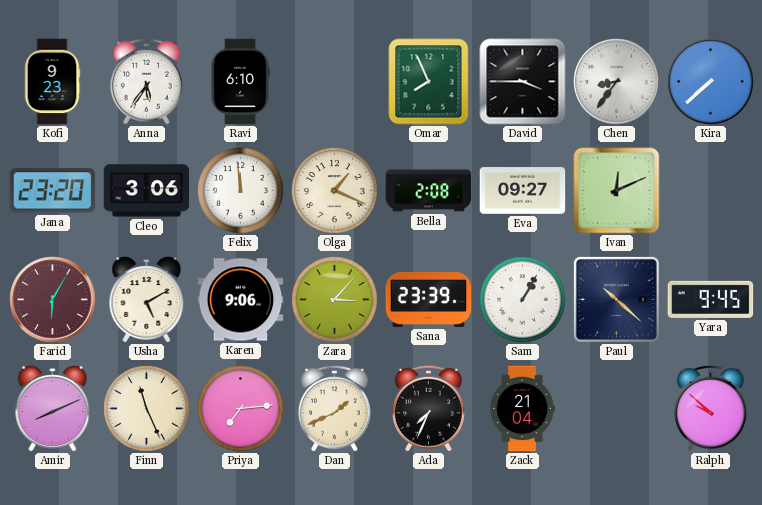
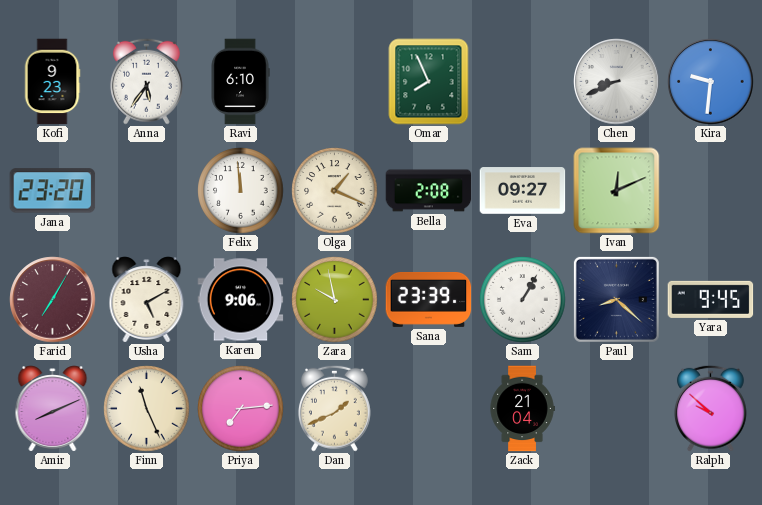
David: 3:45 -> none (523, 82)
Chen: 8:36 -> 8:41 (617, 82)
Kira: 7:38 -> 9:31 (711, 82)
Cleo: 3:06 -> none (147, 191)
Farid: 6:05 -> 7:05 (53, 300)
Zara: 3:07 -> 9:58 (335, 300)
Paul: 10:22 -> 8:22 (616, 299)
Ada: 7:34 -> none (428, 408)
